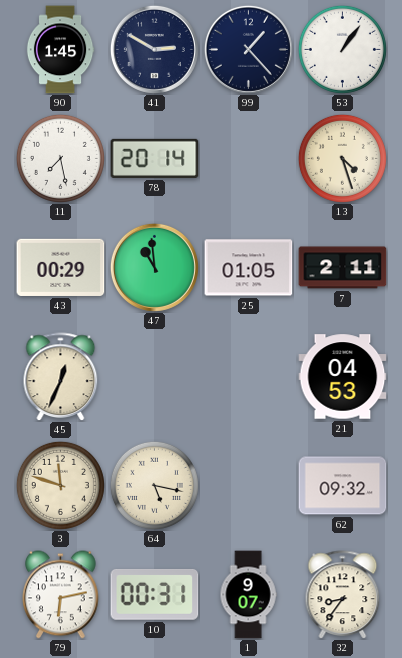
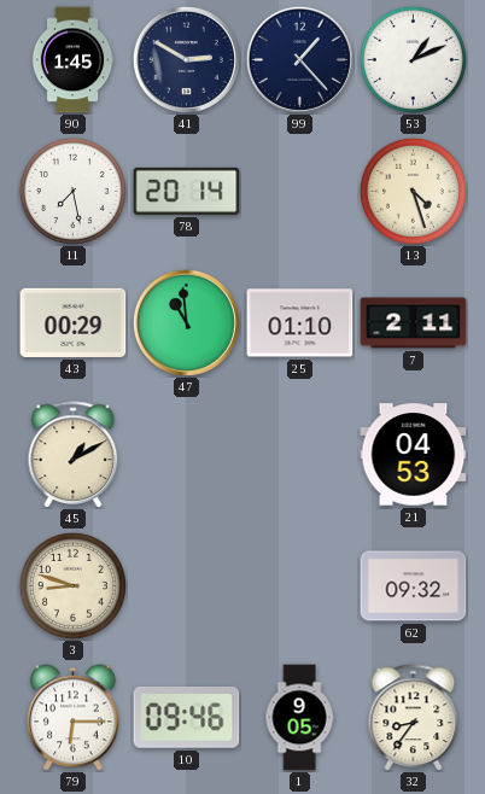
53: 1:06 -> 1:11 (413, 59)
25: 01:05 -> 01:10 (300, 323)
45: 12:34 -> 1:10 (74, 454)
3: 11:48 -> 8:48 (72, 585)
64: 5:17 -> none (154, 485)
79: 6:13 -> 6:15 (74, 718)
10: 00:31 -> 09:46 (187, 717)
1: 9:07 -> 9:05 (299, 718)
